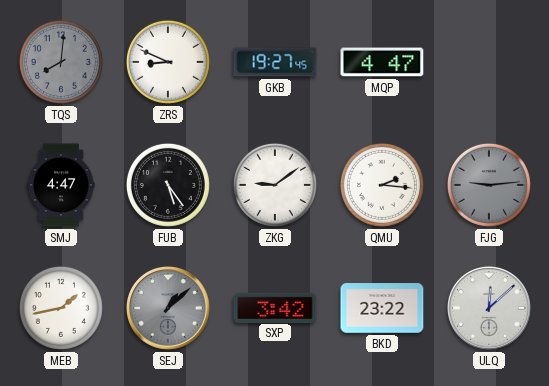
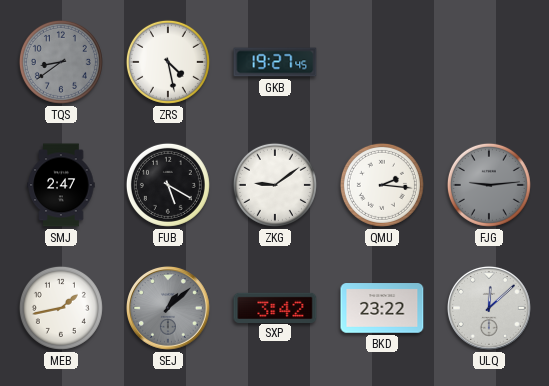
TQS: 8:01 -> 8:39 (61, 62)
ZRS: 8:49 -> 4:28 (168, 62)
MQP: 4:47 -> none (382, 62)
SMJ: 4:47 -> 2:47 (61, 185)
FUB: 5:24 -> 5:20 (168, 185)
